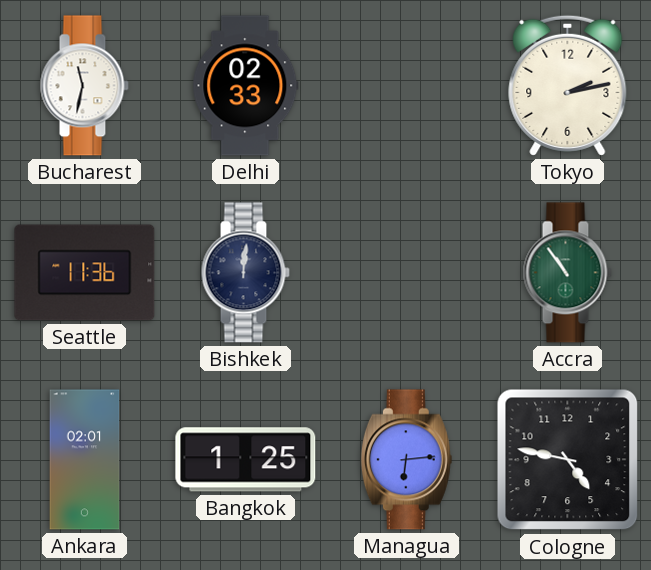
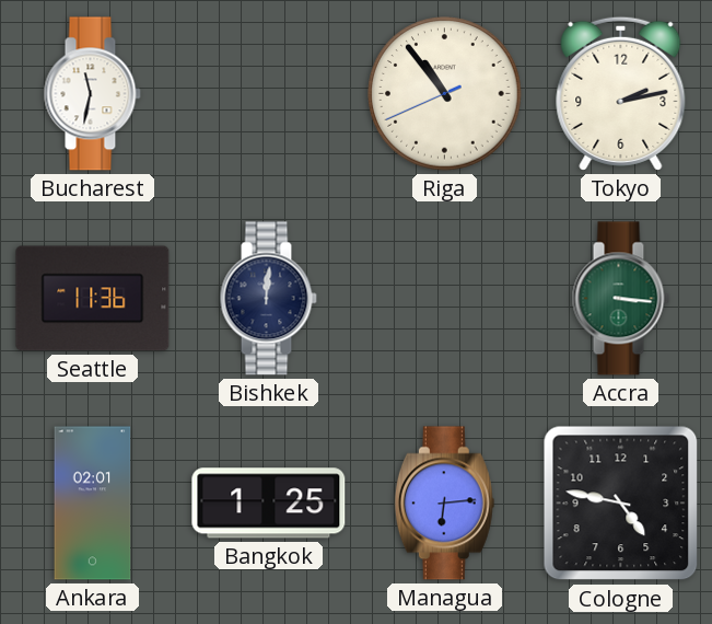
Delhi: 02:33 -> none (246, 86)
Riga: none -> 10:53 (445, 94)
Accra: 10:54 -> 3:16 (620, 299)
